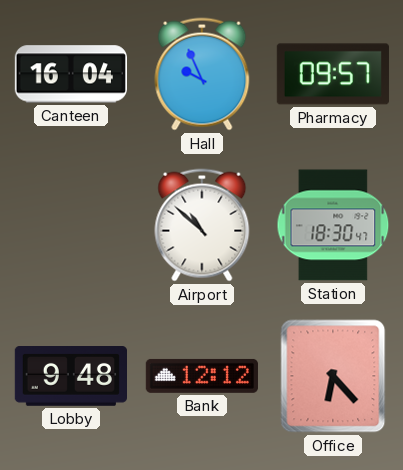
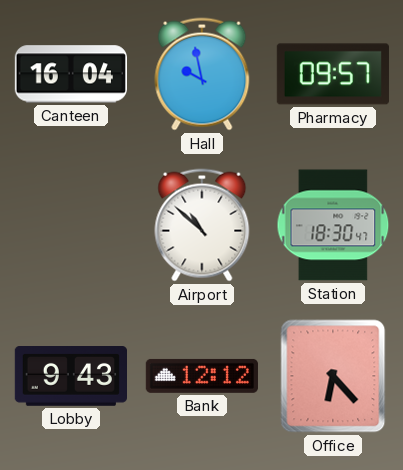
Hall: 9:56 -> 9:58 (202, 74)
Lobby: 9:48 -> 9:43 (70, 377)
